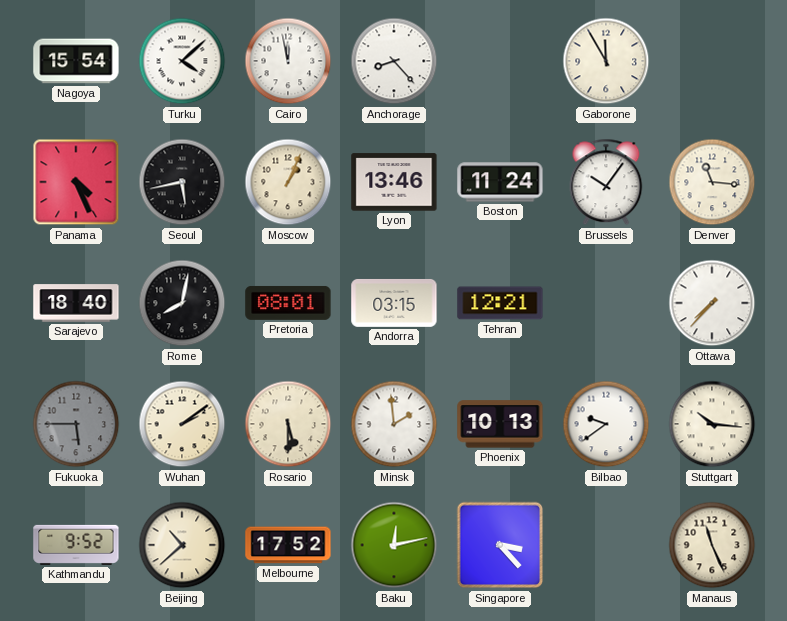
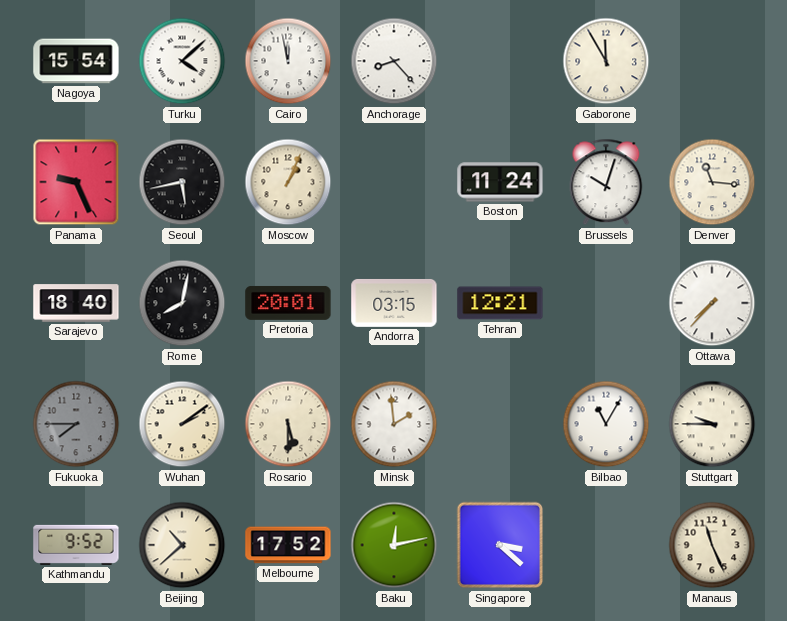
Panama: 4:26 -> 9:26 (76, 182)
Lyon: 13:46 -> none (394, 182)
Brussels: 10:06 -> 10:03 (606, 182)
Pretoria: 08:01 -> 20:01 (288, 303)
Fukuoka: 5:45 -> 7:45 (76, 424)
Phoenix: 10:13 -> none (500, 424)
Bilbao: 9:39 -> 11:05 (606, 424)
Stuttgart: 10:16 -> 9:45 (712, 424)
Singapore: 3:23 -> 3:22 (500, 545)
